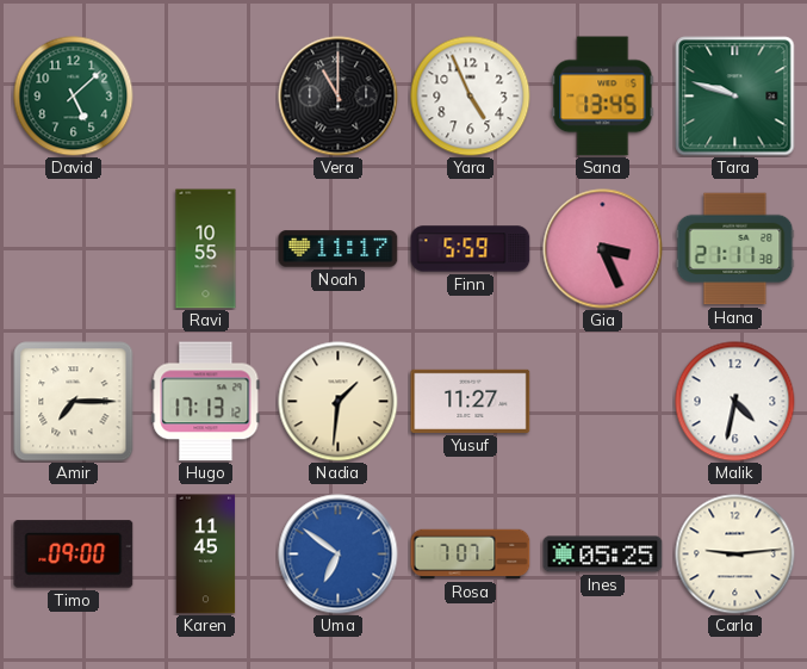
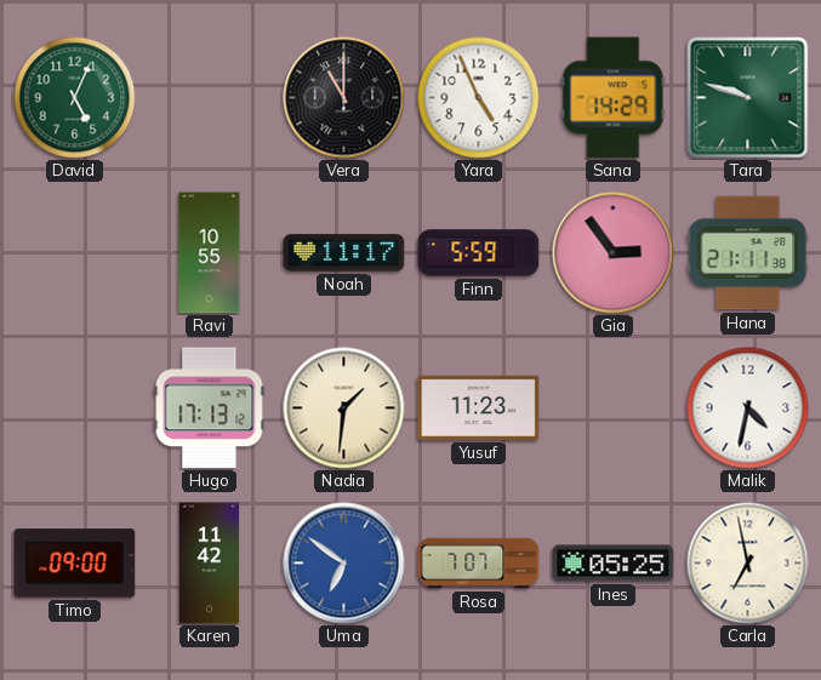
David: 5:08 -> 5:04 (75, 98)
Sana: 13:45 -> 14:29 (614, 98)
Gia: 3:26 -> 2:54 (614, 253)
Amir: 7:15 -> none (74, 402)
Yusuf: 11:27 -> 11:23 (479, 407)
Karen: 11:45 -> 11:42 (210, 564)
Carla: 9:14 -> 6:58 (748, 564)
